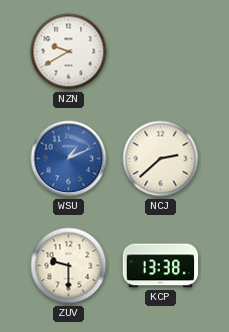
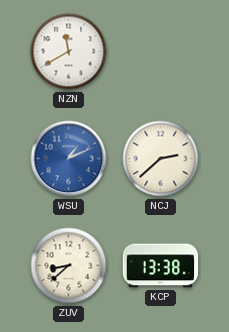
NZN: 9:40 -> 11:40 (69, 52)
ZUV: 9:30 -> 8:38 (69, 266)
